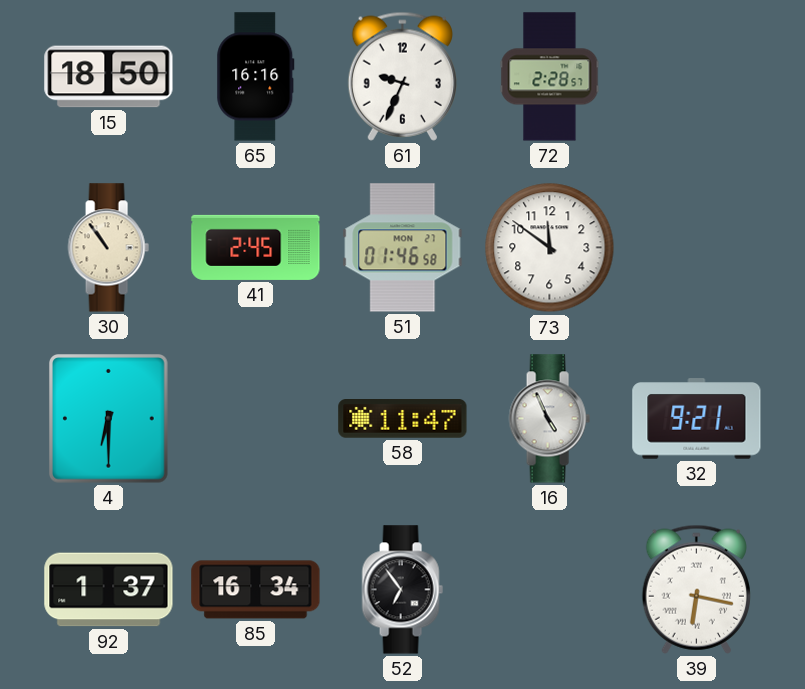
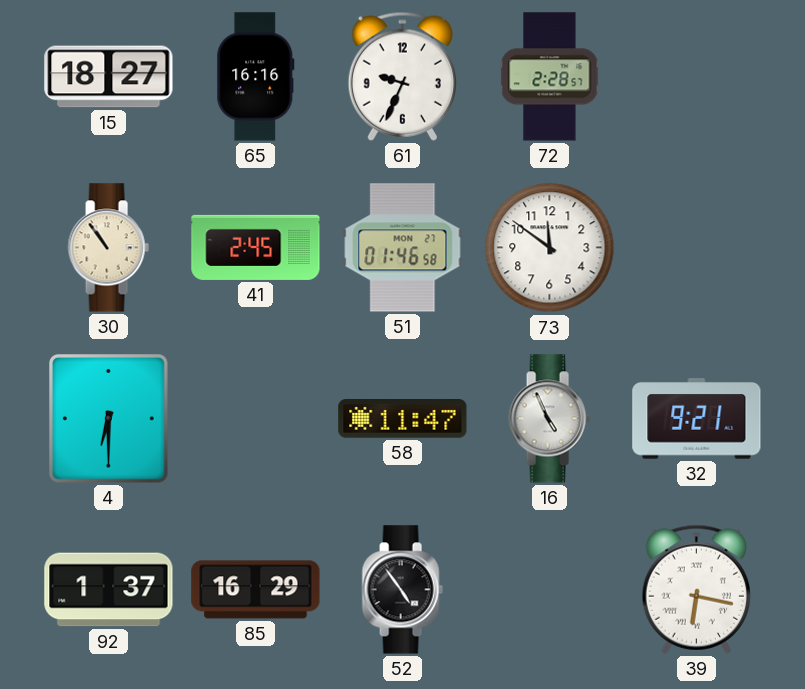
15: 18:50 -> 18:27 (109, 77)
85: 16:34 -> 16:29 (256, 590)
52: 6:54 -> 4:54 (402, 590)
